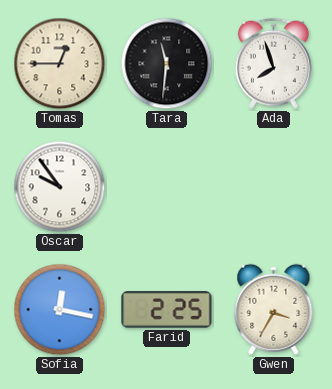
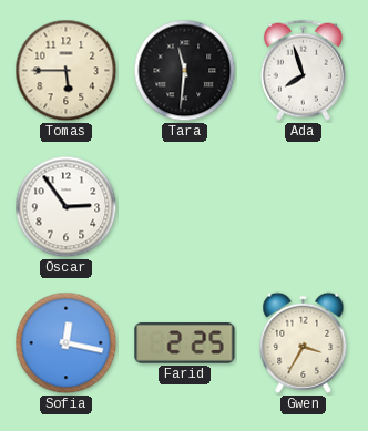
Tomas: 12:45 -> 5:45 (67, 71)
Oscar: 9:54 -> 2:54 (67, 207)
